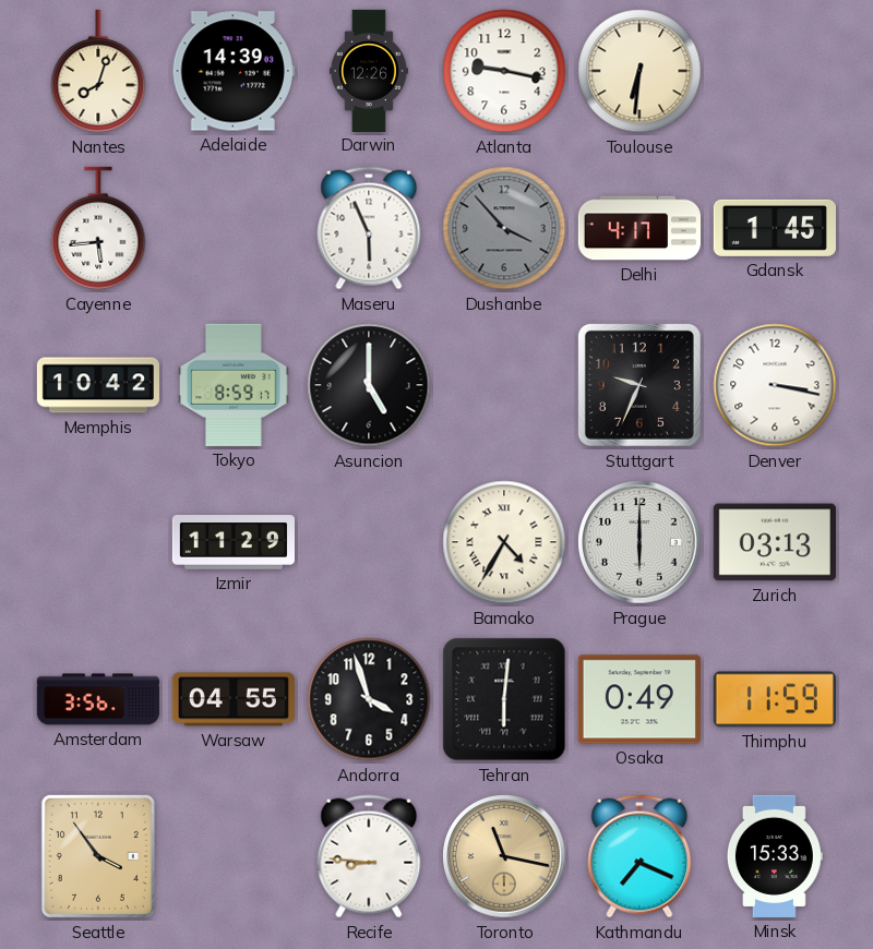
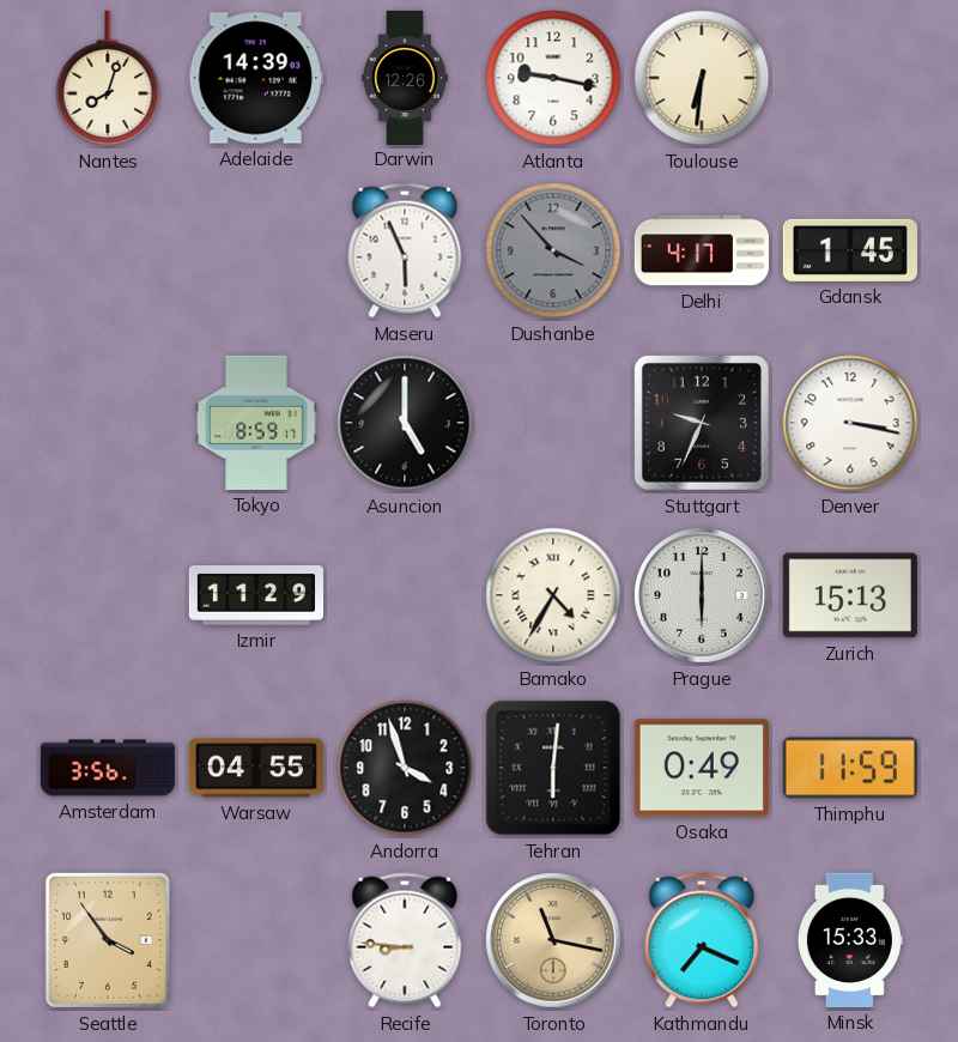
Cayenne: 5:44 -> none (98, 228)
Memphis: 10:42 -> none (97, 385)
Zurich: 03:13 -> 15:13 (850, 595)
